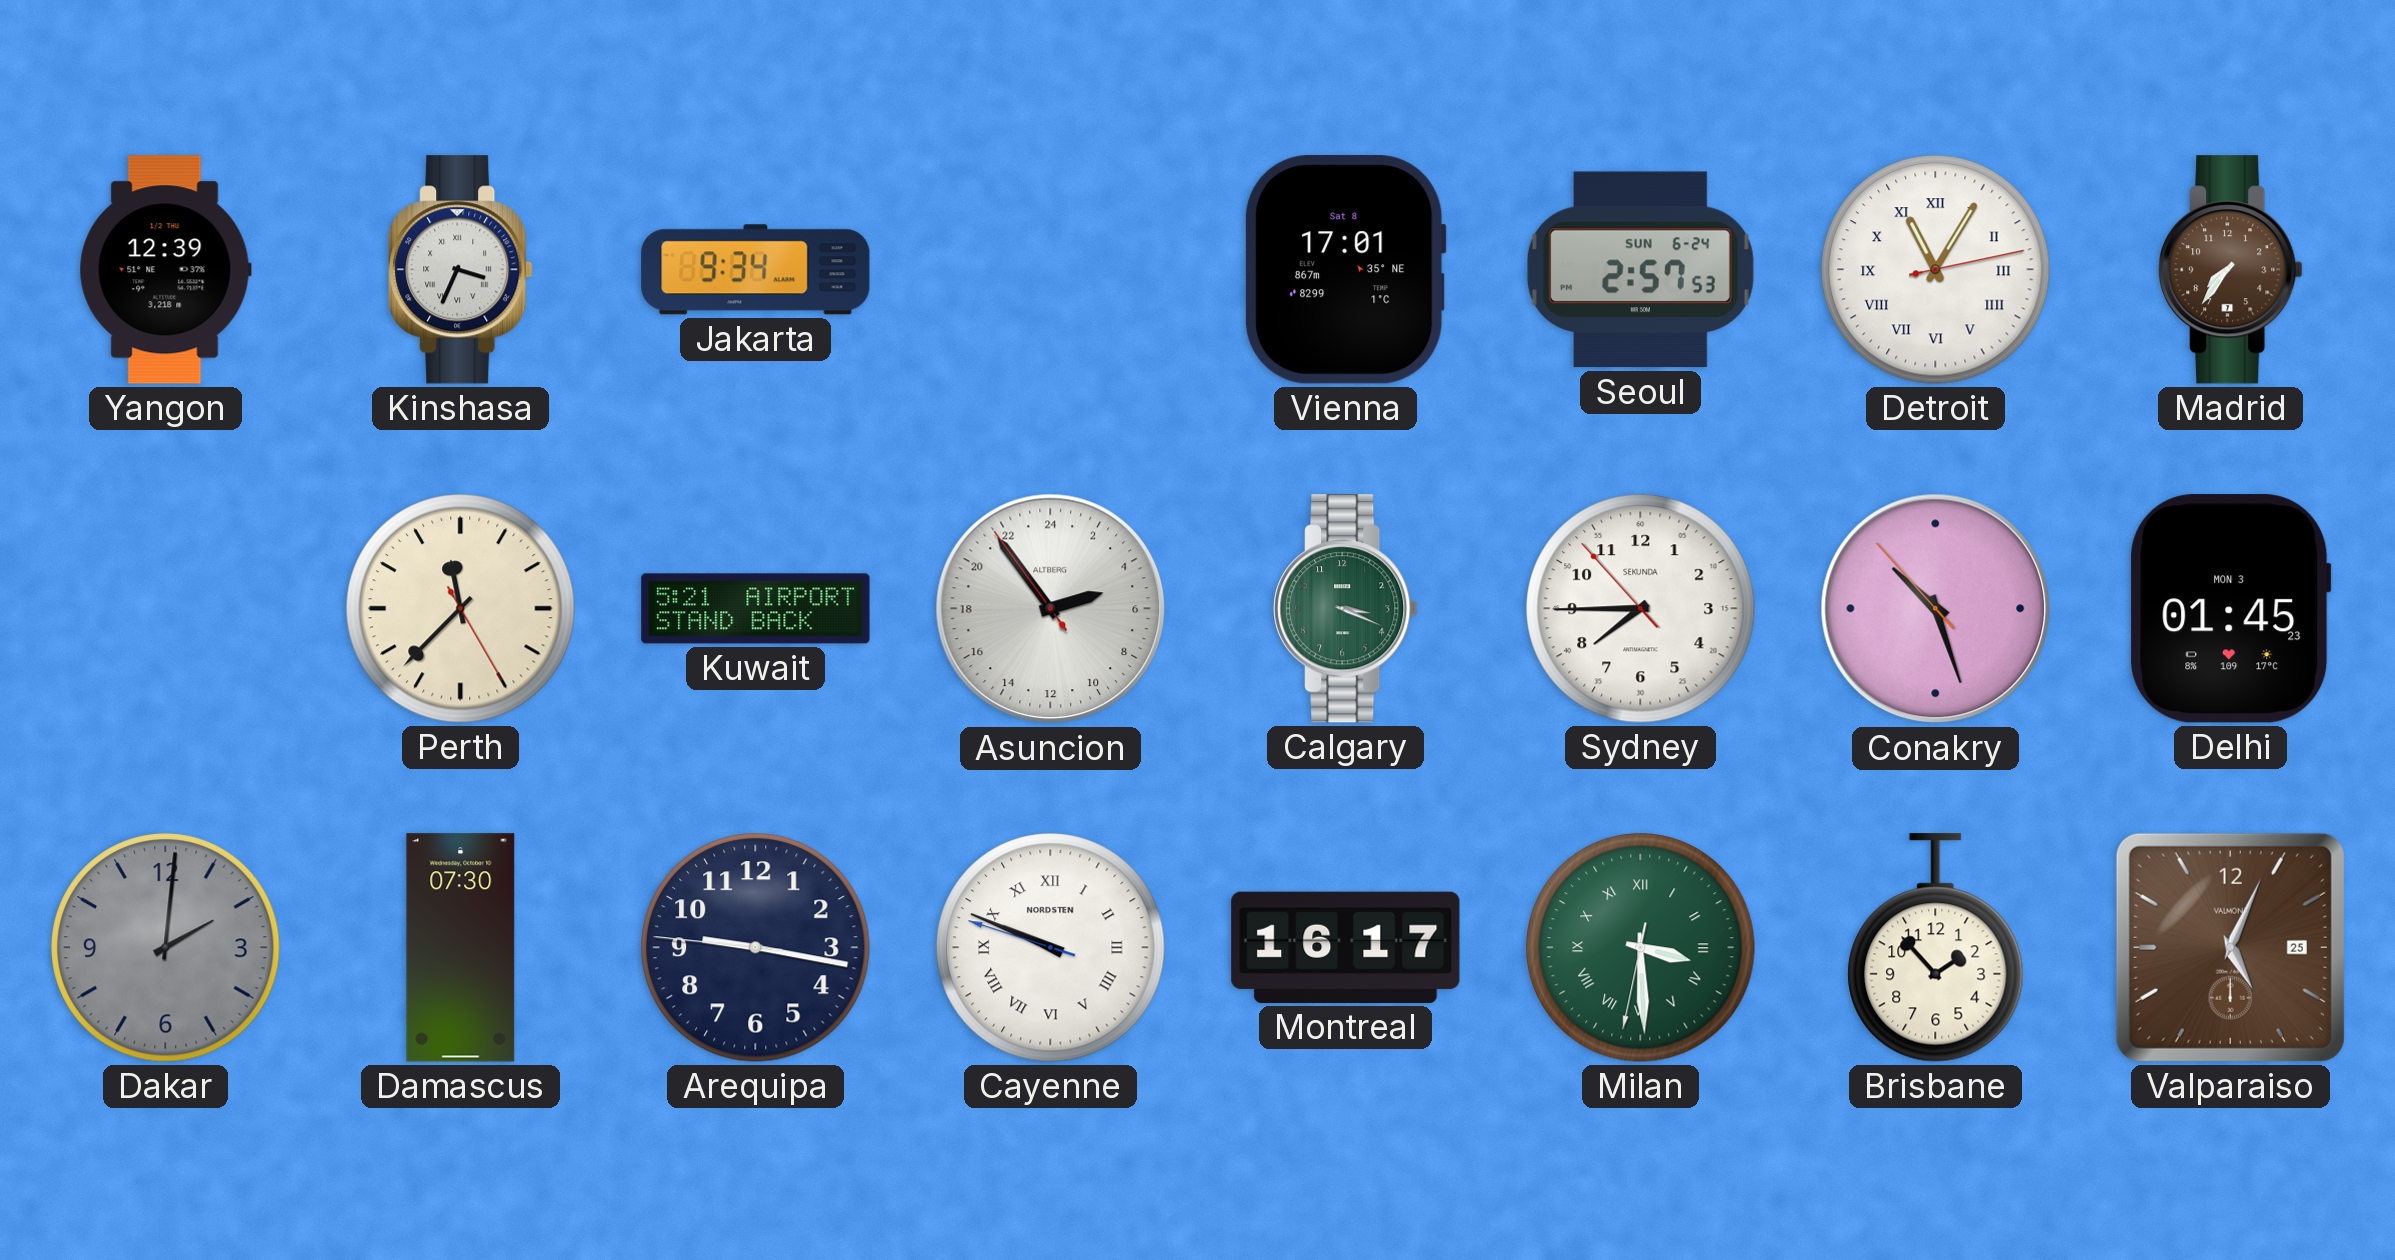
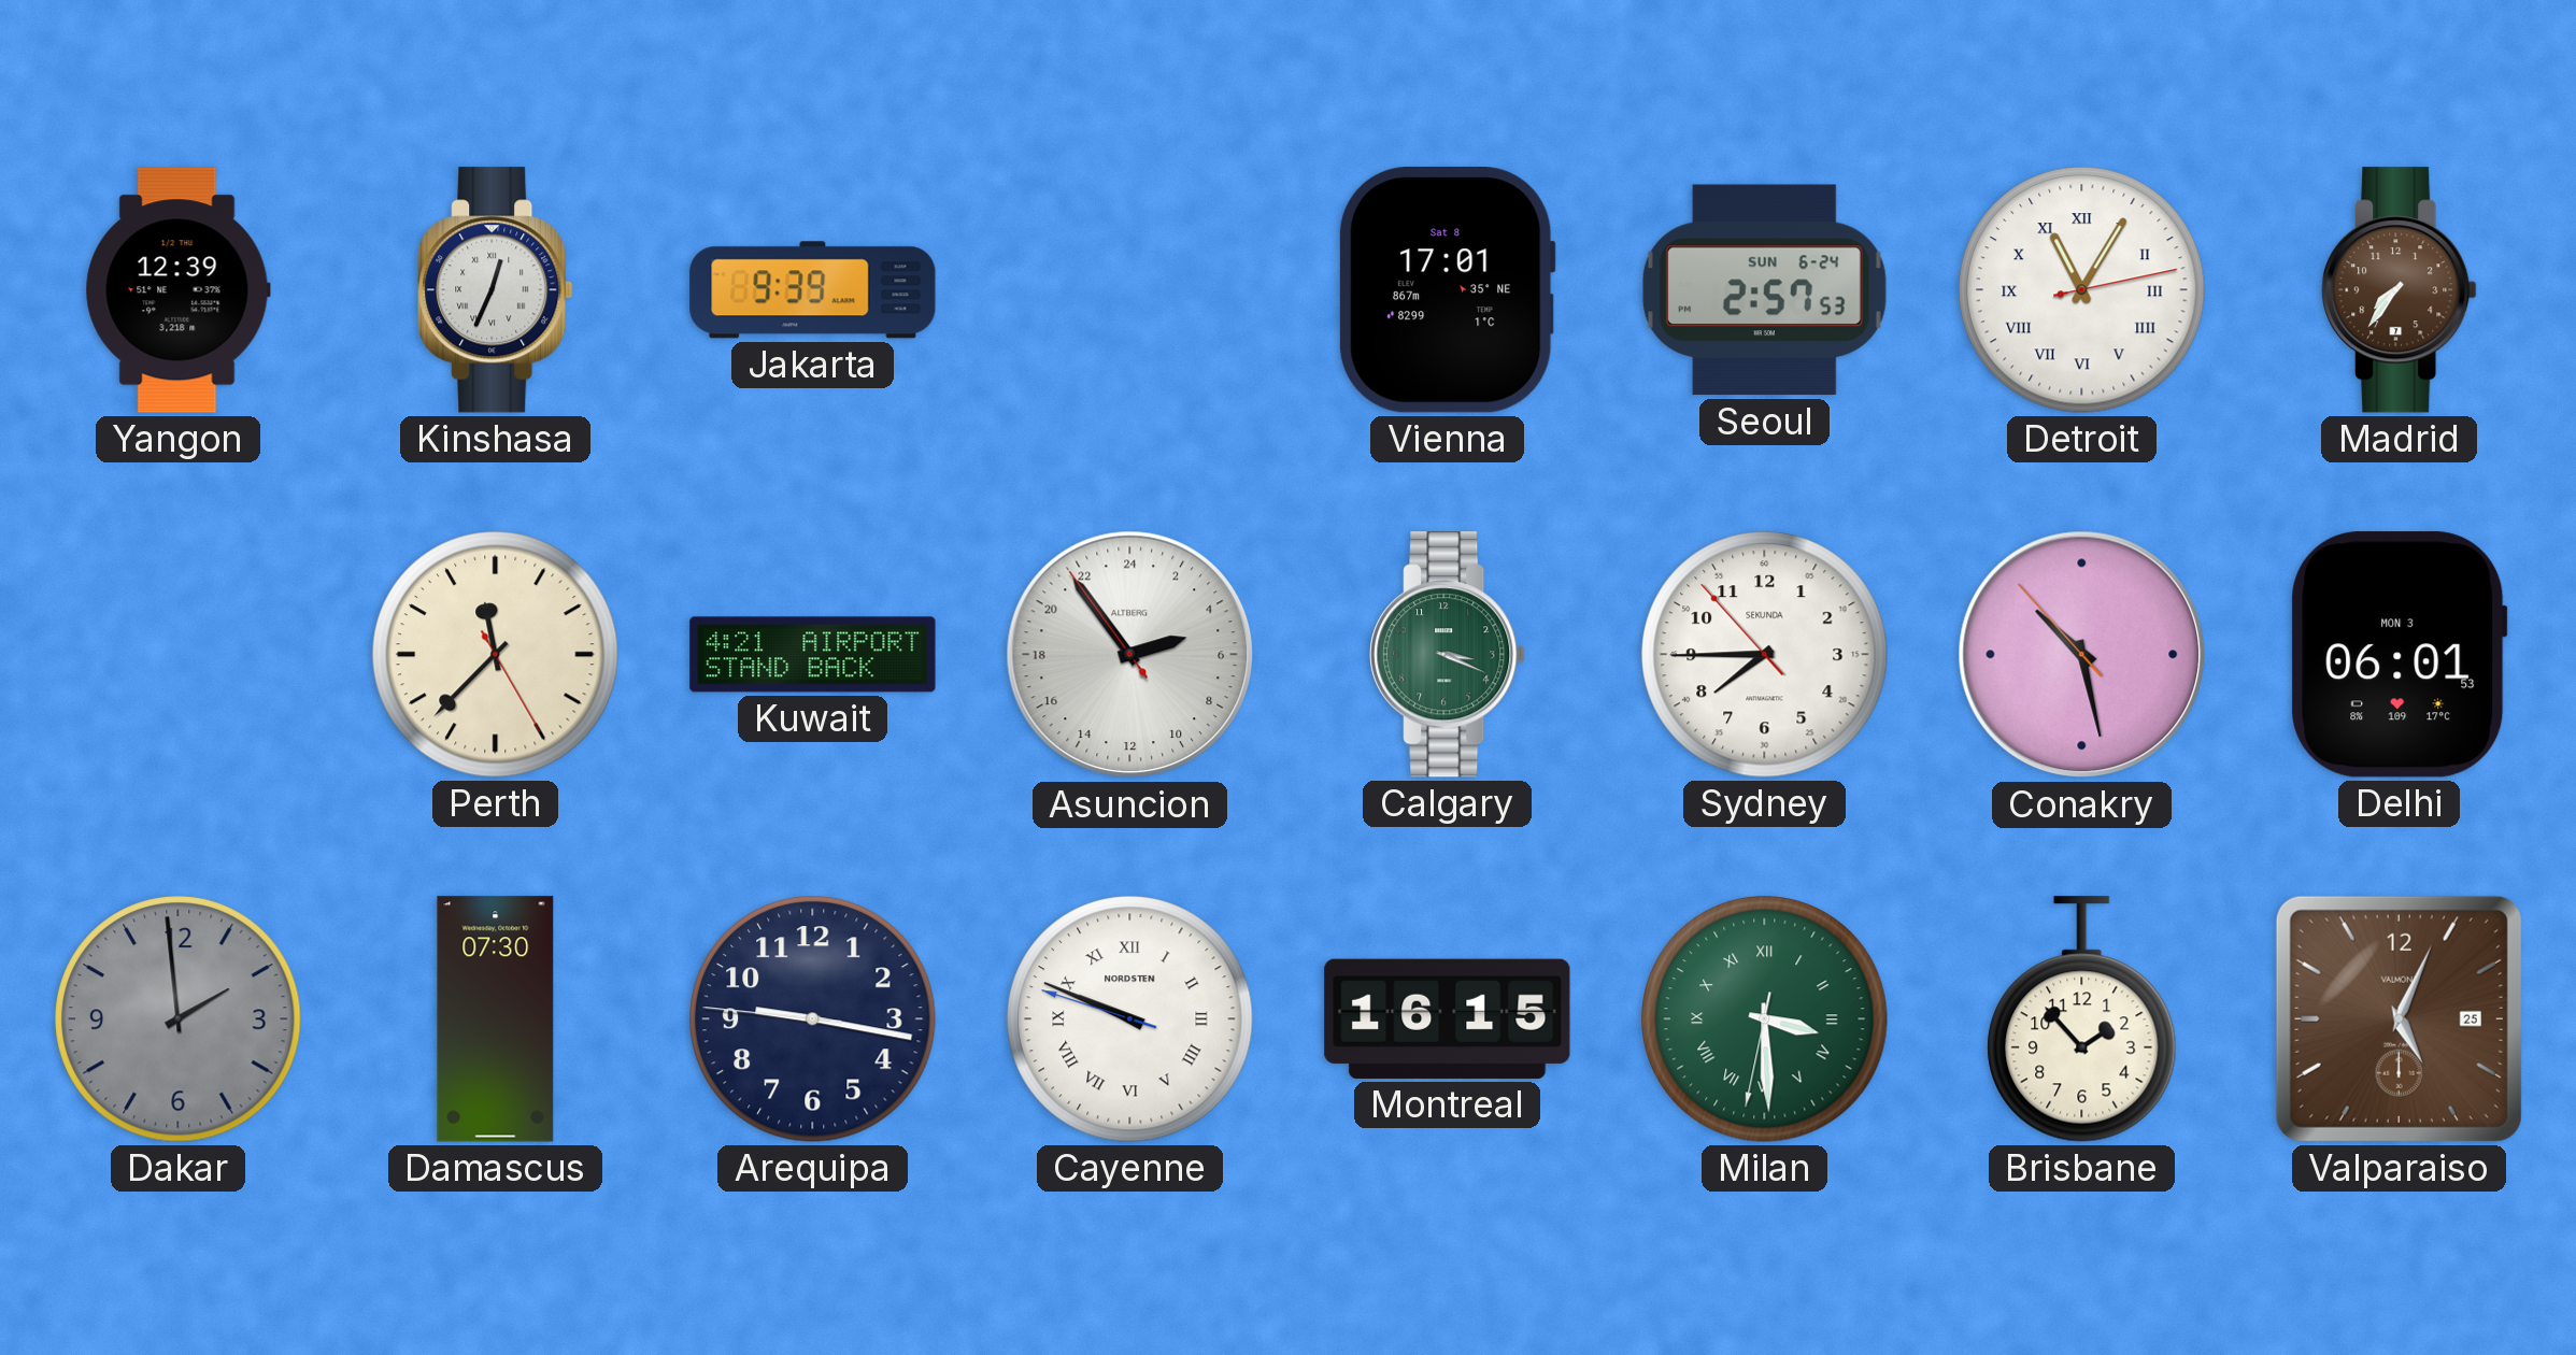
Kinshasa: 3:34 -> 12:34 (496, 290)
Jakarta: 9:34 -> 9:39 (813, 290)
Kuwait: 5:21 -> 4:21 (813, 655)
Conakry: 10:26 -> 10:27 (2082, 655)
Delhi: 01:45 -> 06:01 (2400, 655)
Dakar: 2:01 -> 1:59 (179, 1019)
Montreal: 16:17 -> 16:15 (1448, 1018)
